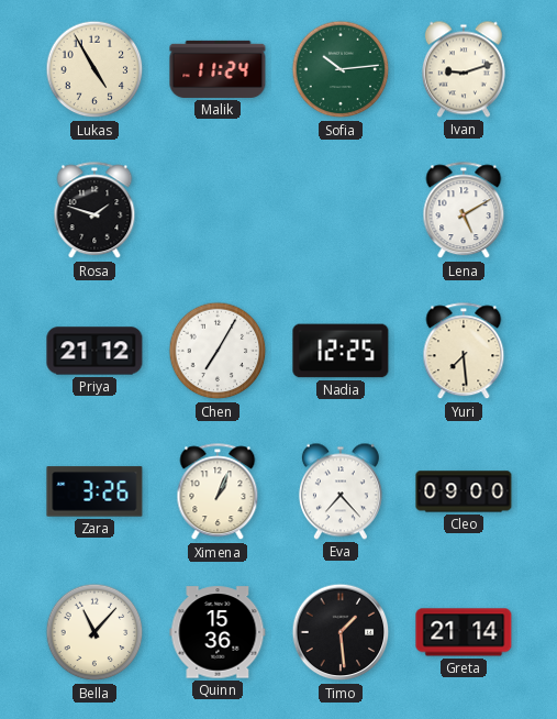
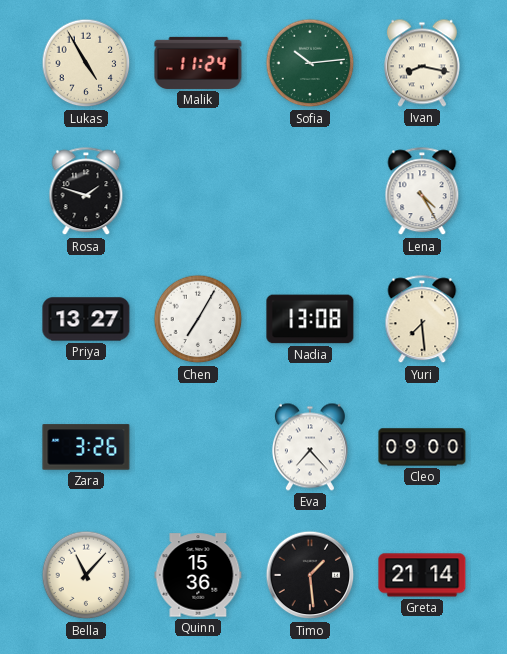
Ivan: 9:12 -> 8:17 (422, 63)
Lena: 5:10 -> 4:25 (422, 192)
Priya: 21:12 -> 13:27 (86, 319)
Nadia: 12:25 -> 13:08 (310, 319)
Ximena: 1:04 -> none (218, 493)
